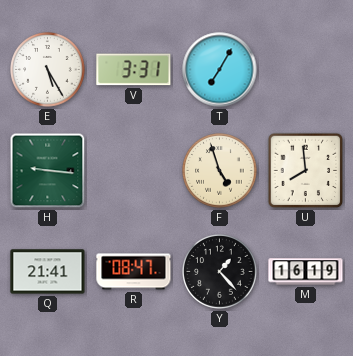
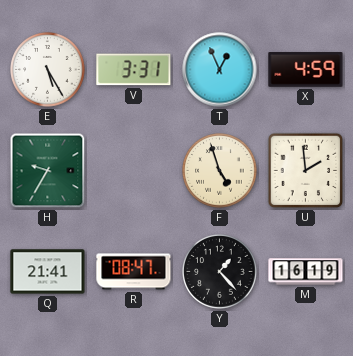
T: 7:05 -> 12:56 (220, 70)
X: none -> 4:59 (306, 70)
H: 9:16 -> 9:35 (48, 171)
U: 7:59 -> 1:59 (306, 171)
